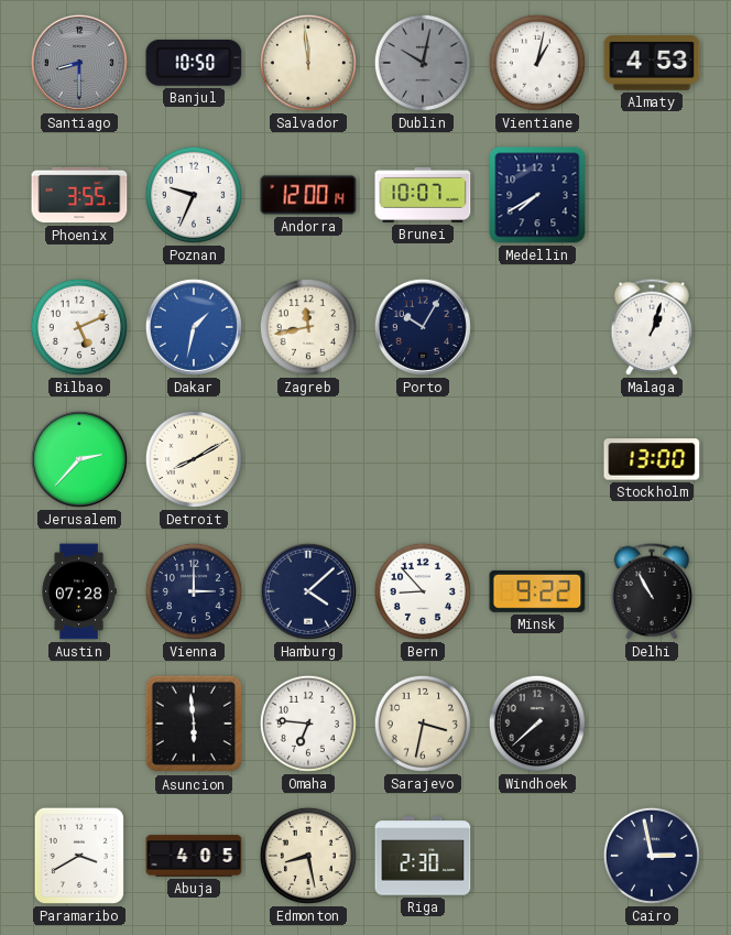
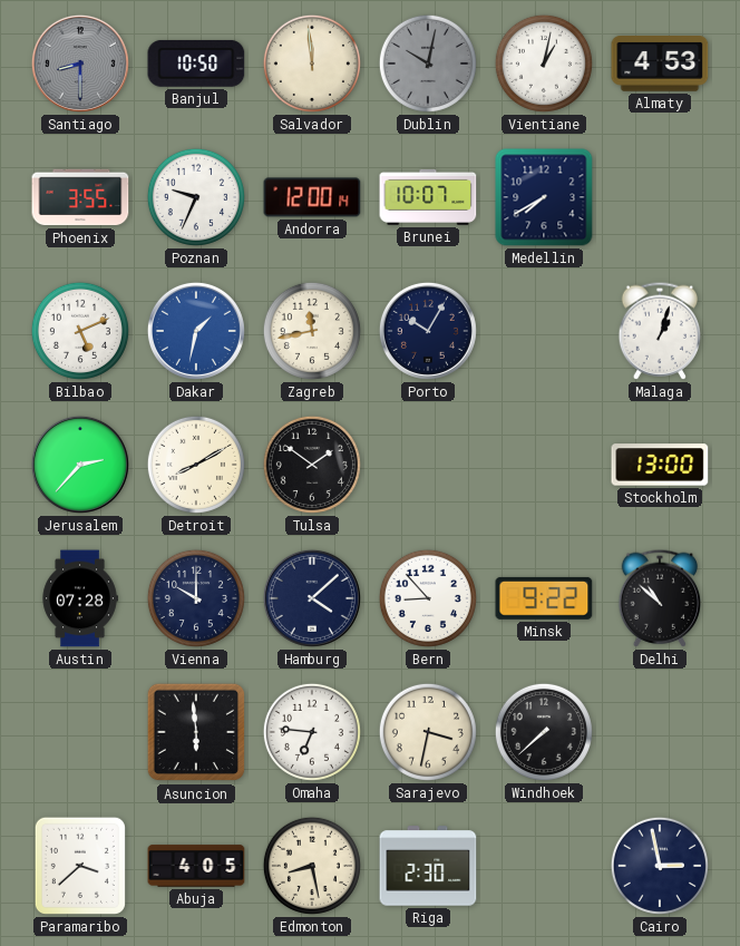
Tulsa: none -> 1:51 (312, 465)
Vienna: 3:00 -> 10:00 (196, 598)
Delhi: 10:55 -> 10:52 (660, 598)
Paramaribo: 3:40 -> 3:38 (80, 866)
